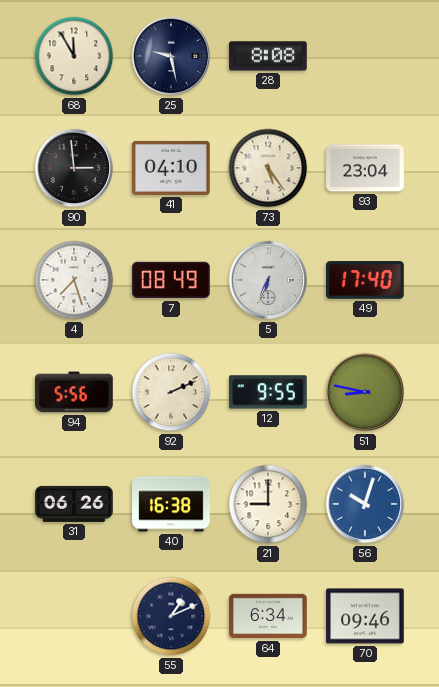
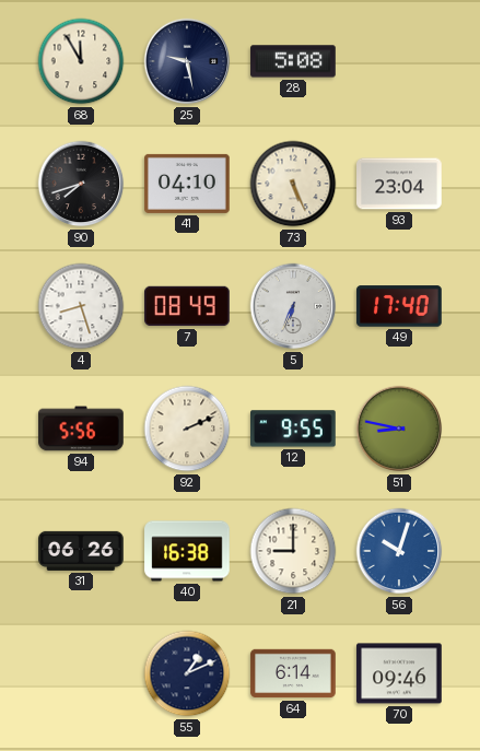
28: 8:08 -> 5:08 (293, 61)
90: 2:59 -> 7:42 (81, 184)
73: 5:24 -> 5:26 (293, 184)
4: 7:27 -> 8:27 (81, 306)
64: 6:34 -> 6:14 (293, 673)
